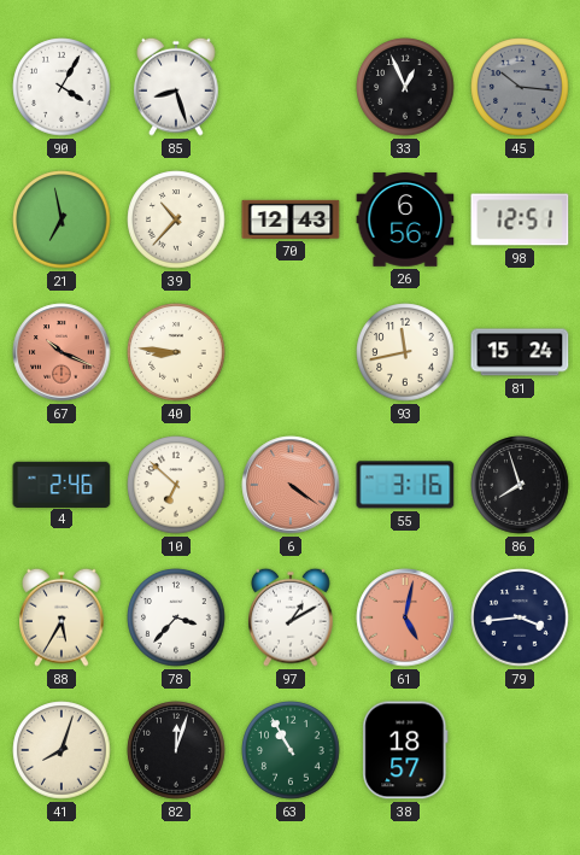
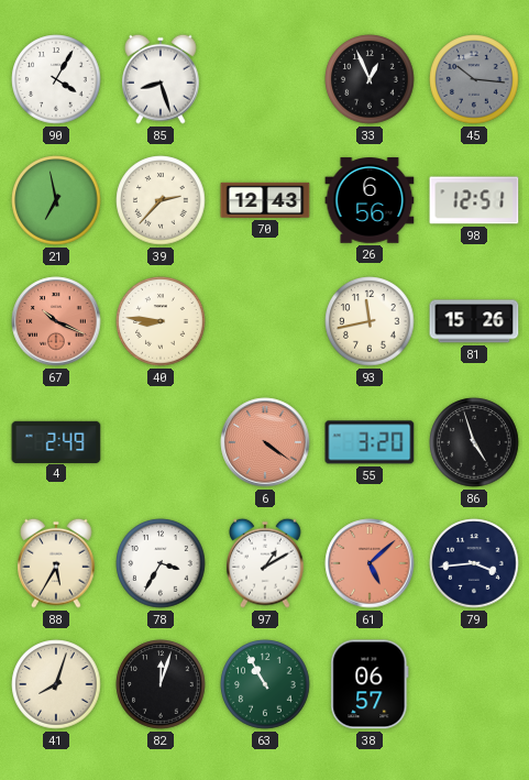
39: 10:37 -> 2:37 (161, 200)
81: 15:24 -> 15:26 (474, 321)
4: 2:46 -> 2:49 (56, 441)
10: 6:52 -> none (176, 485)
55: 3:16 -> 3:20 (370, 442)
86: 7:57 -> 4:57 (474, 442)
78: 3:37 -> 3:35 (161, 563)
61: 5:02 -> 5:08 (370, 563)
38: 18:57 -> 06:57 (370, 684)
